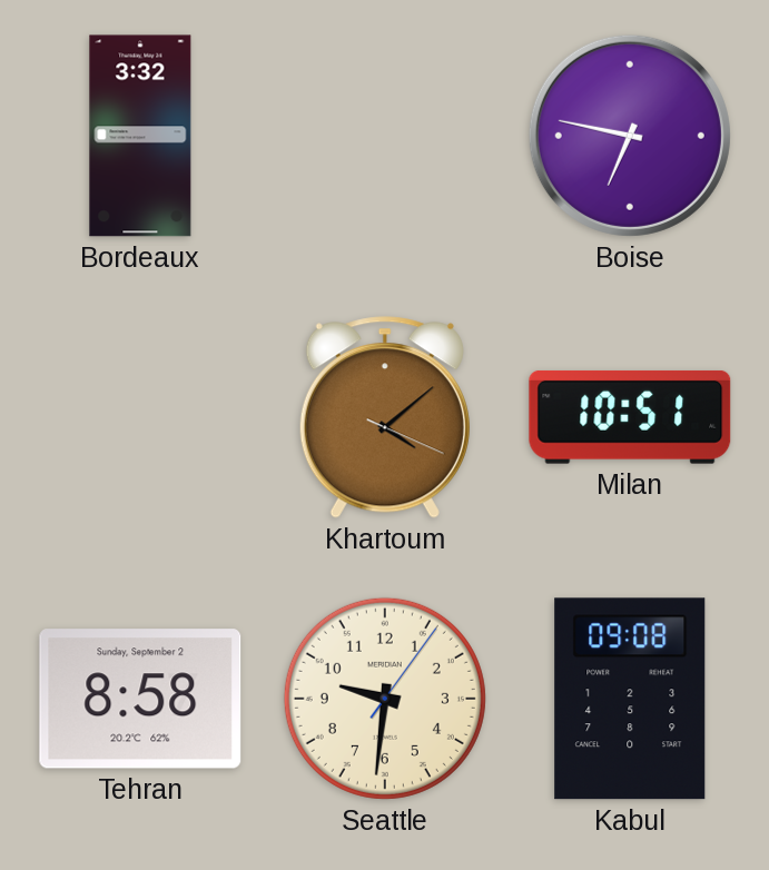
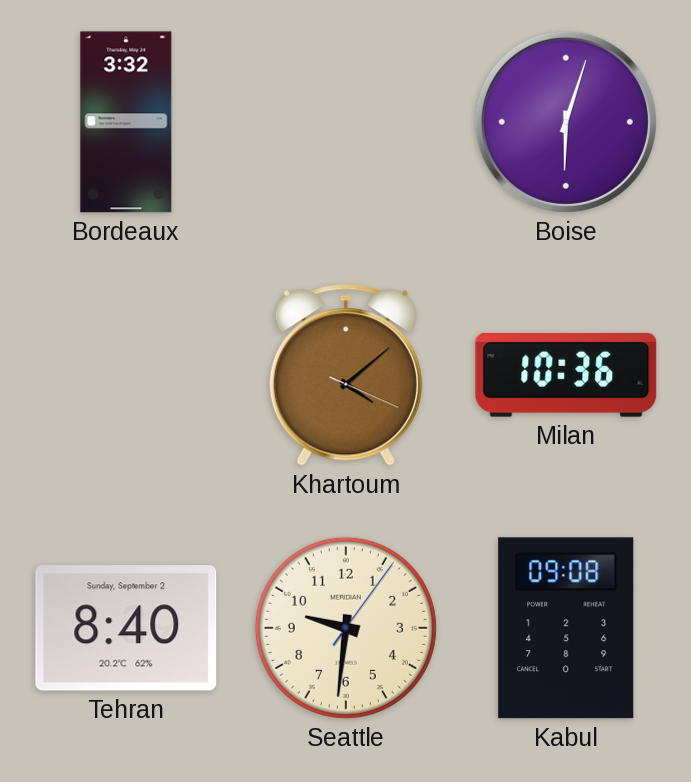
Boise: 6:47 -> 6:03 (566, 122)
Milan: 10:51 -> 10:36 (566, 375)
Tehran: 8:58 -> 8:40 (126, 628)
